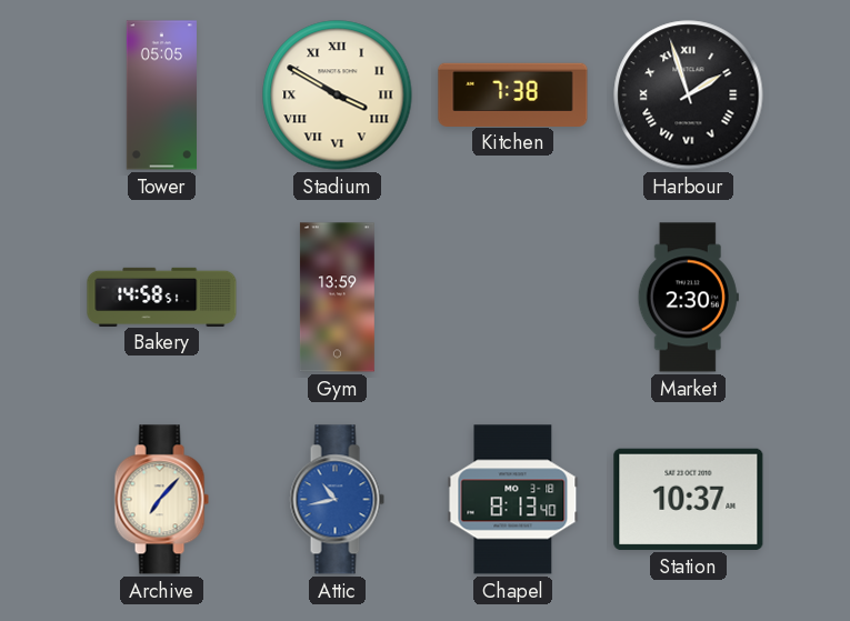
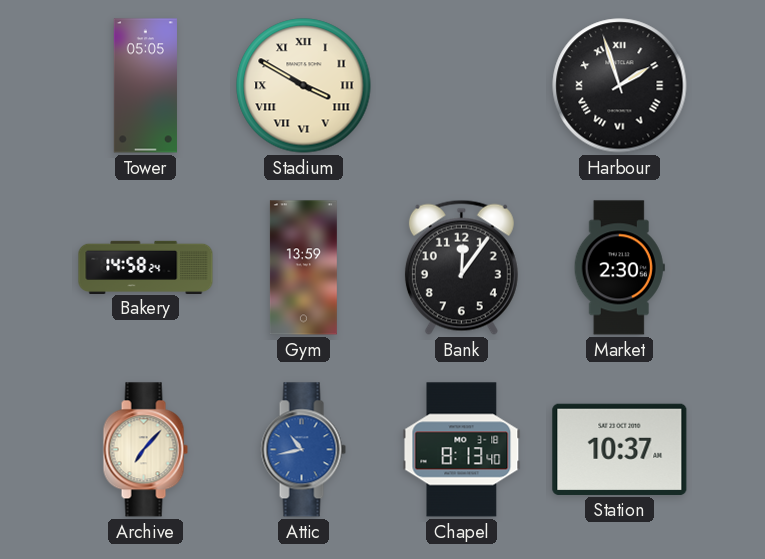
Kitchen: 7:38 -> none (513, 94)
Bakery: 14:58:51 -> 14:58:24 (146, 267)
Bank: none -> 12:06 (461, 267)
